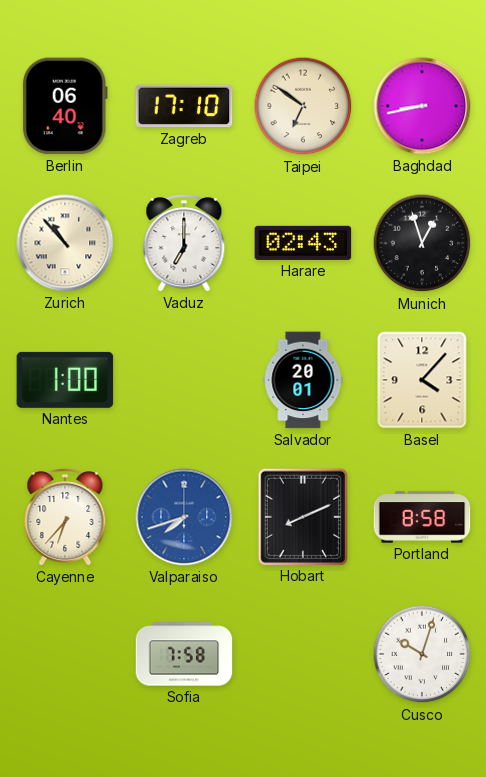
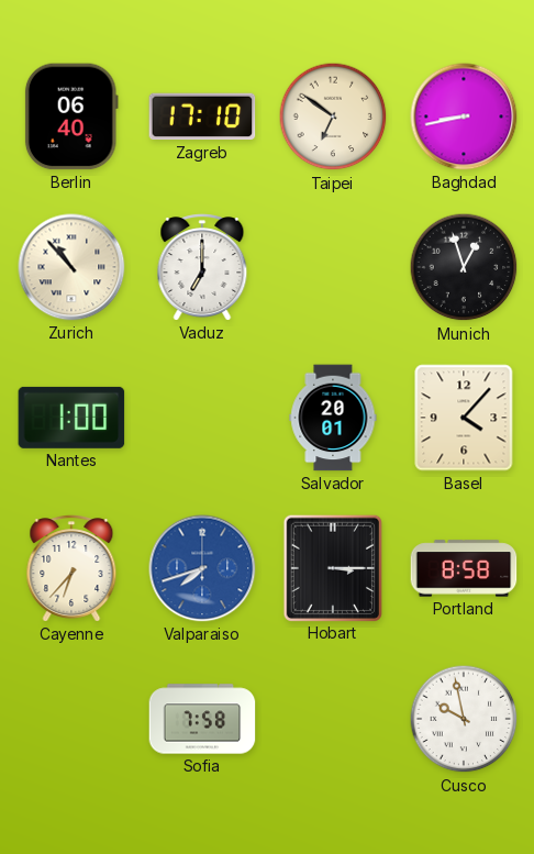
Harare: 02:43 -> none (303, 243)
Hobart: 8:11 -> 3:15 (333, 567)
Cusco: 10:03 -> 9:58 (464, 719)
